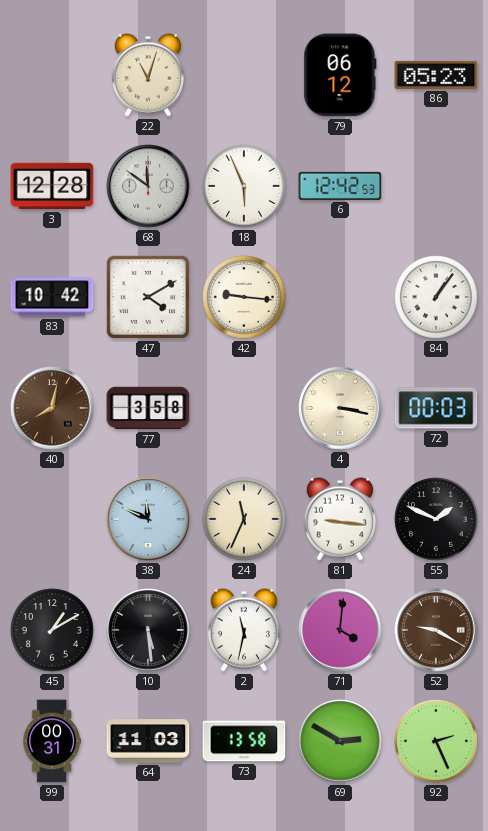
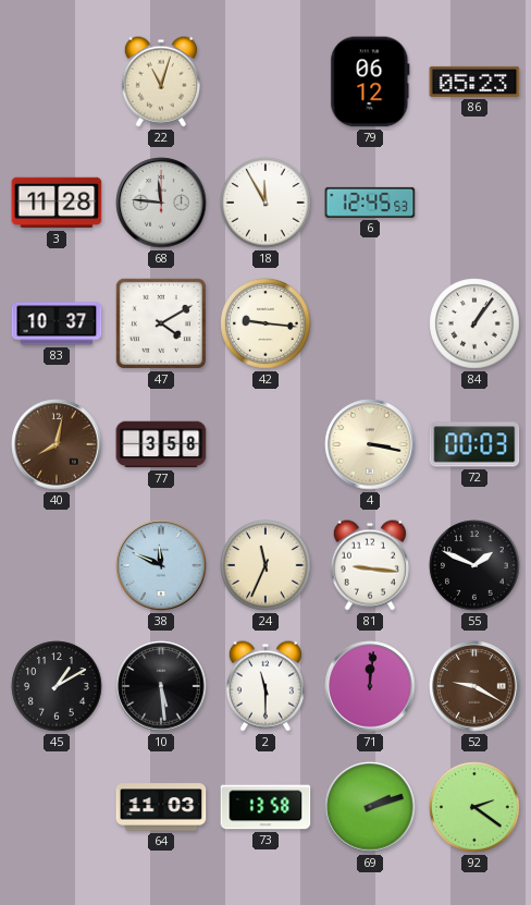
3: 12:28 -> 11:28 (57, 203)
68: 11:51 -> 11:46 (161, 203)
18: 5:56 -> 11:55 (265, 203)
6: 12:42 -> 12:45 (370, 203)
83: 10:42 -> 10:37 (57, 323)
2: 11:32 -> 11:30 (265, 686)
71: 4:01 -> 12:01 (370, 686)
99: 00:31 -> none (52, 741)
69: 2:50 -> 2:12 (370, 807)
92: 2:26 -> 2:21 (474, 807)
